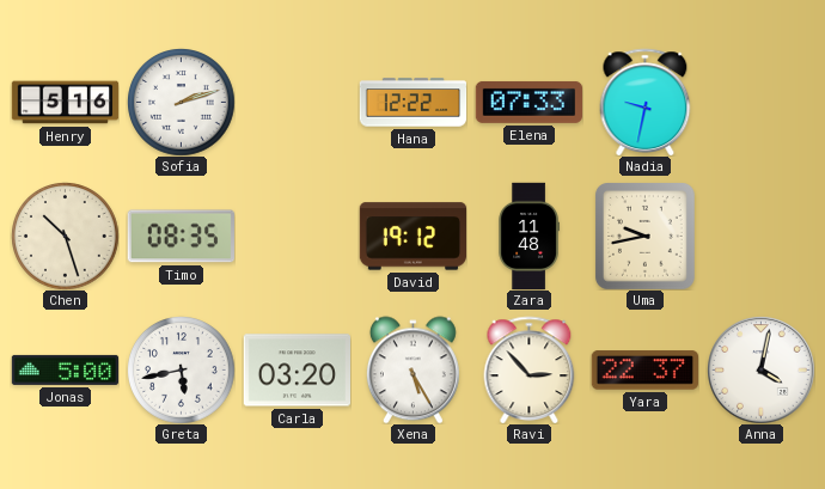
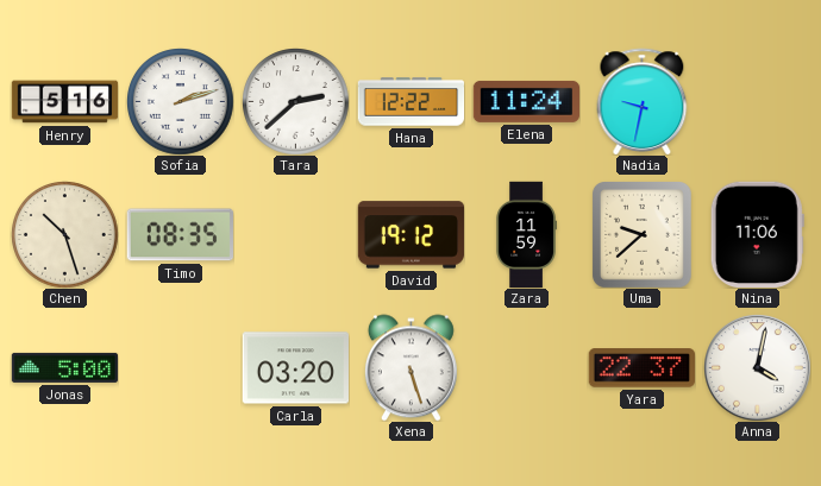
Tara: none -> 2:38 (296, 102)
Elena: 07:33 -> 11:24 (526, 101)
Zara: 11:48 -> 11:59 (526, 234)
Uma: 9:43 -> 9:38 (643, 235)
Nina: none -> 11:06 (757, 234)
Greta: 5:43 -> none (182, 371)
Xena: 5:25 -> 5:27 (411, 367)
Ravi: 2:53 -> none (530, 369)
